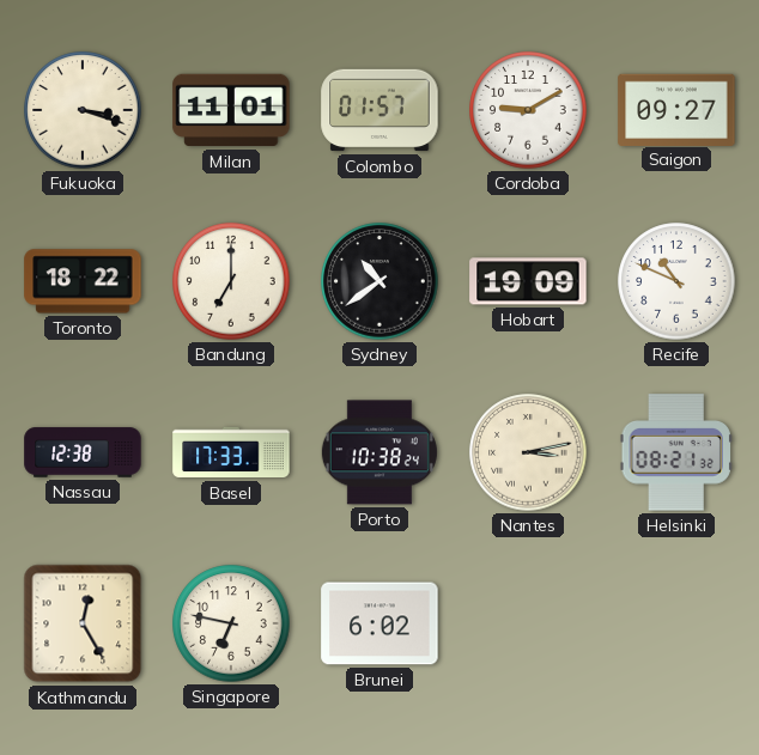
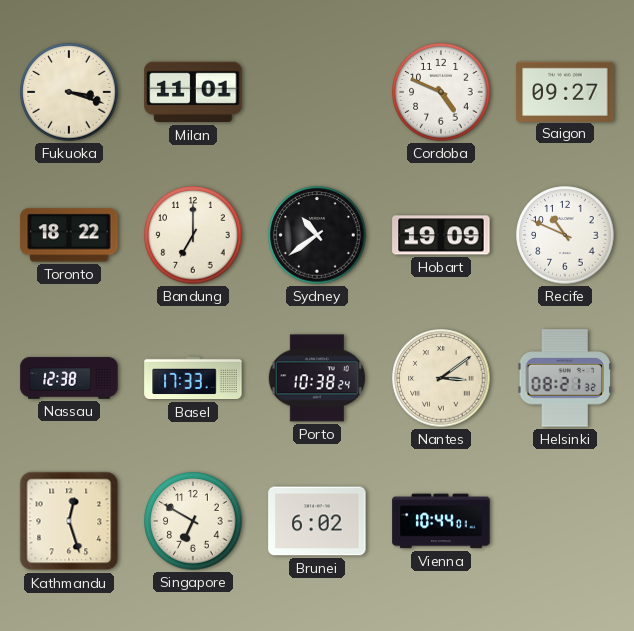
Colombo: 01:57 -> none (380, 110)
Cordoba: 9:10 -> 4:49 (441, 92)
Nantes: 3:13 -> 3:09 (441, 378)
Kathmandu: 12:25 -> 12:27 (69, 521)
Singapore: 6:47 -> 6:50 (193, 521)
Vienna: none -> 10:44 (441, 521)
